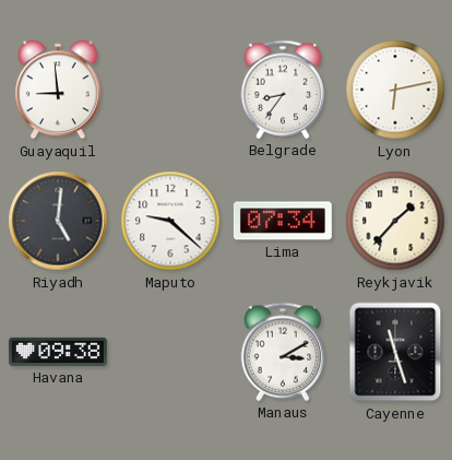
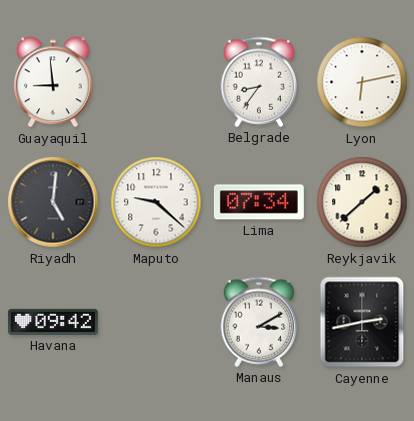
Reykjavik: 1:37 -> 1:38 (362, 202)
Havana: 09:38 -> 09:42 (53, 322)
Cayenne: 11:27 -> 2:43 (362, 322)
